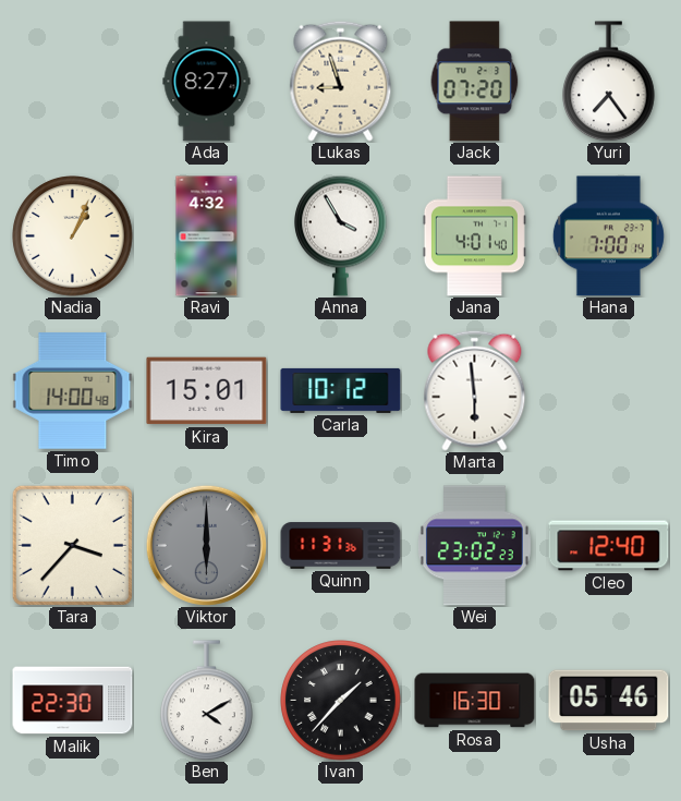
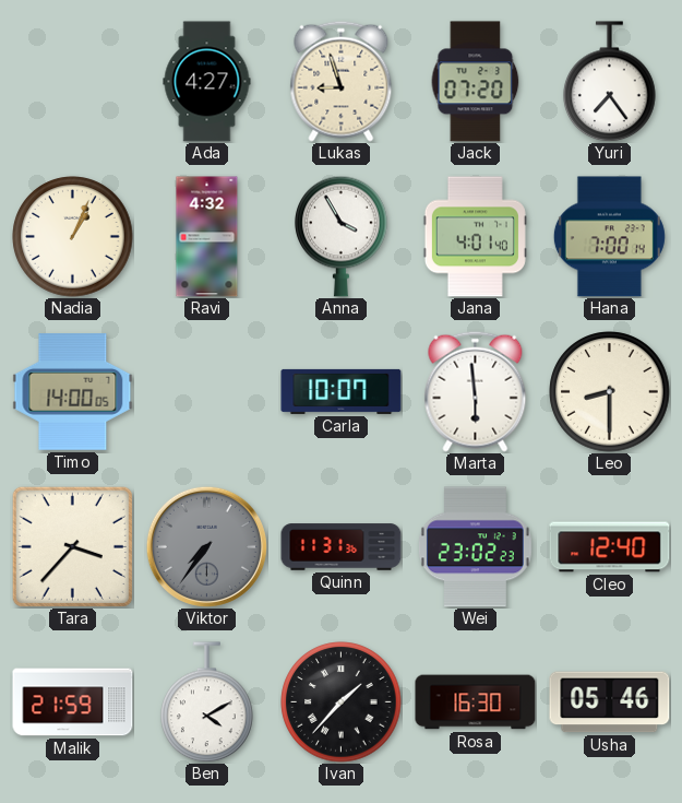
Ada: 8:27 -> 4:27 (207, 82)
Timo: 14:00:48 -> 14:00:05 (73, 392)
Kira: 15:01 -> none (207, 391)
Carla: 10:12 -> 10:07 (342, 391)
Leo: none -> 8:30 (610, 392)
Viktor: 6:00 -> 7:36 (206, 546)
Malik: 22:30 -> 21:59 (73, 702)
